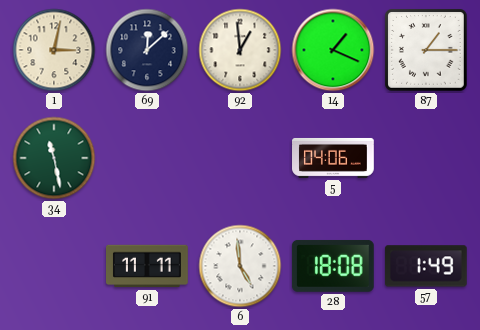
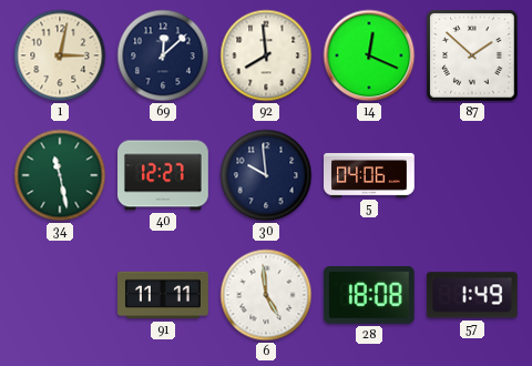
92: 12:59 -> 7:59 (266, 55)
14: 1:19 -> 12:19 (369, 55)
87: 1:15 -> 1:52 (472, 55)
40: none -> 12:27 (164, 175)
30: none -> 9:59 (266, 175)
